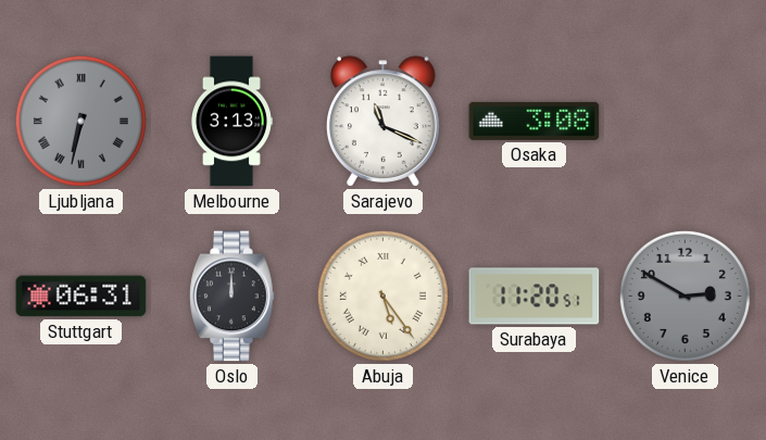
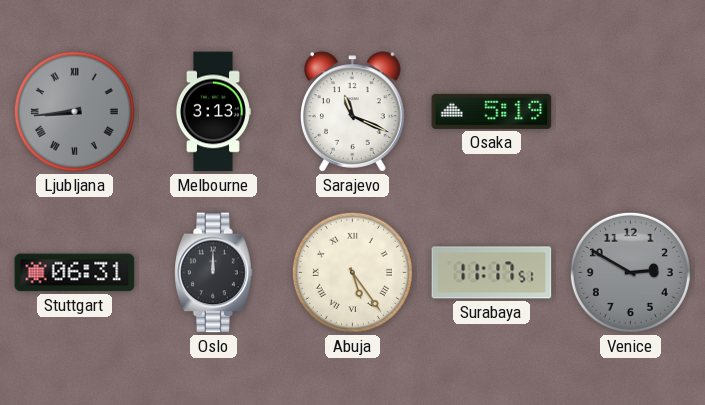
Ljubljana: 6:32 -> 8:44 (74, 111)
Osaka: 3:08 -> 5:19 (492, 111)
Surabaya: 11:20 -> 11:17 (492, 273)
